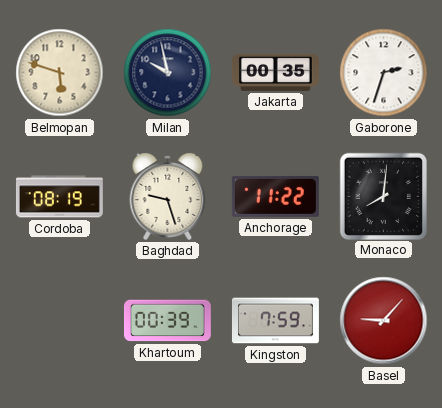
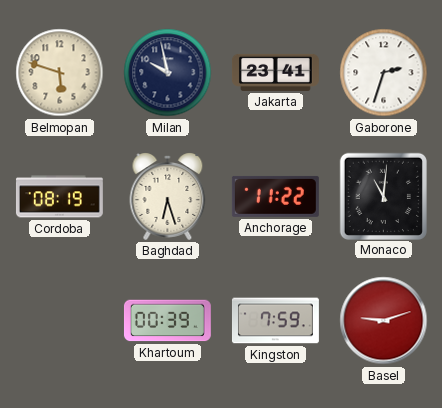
Jakarta: 00:35 -> 23:41 (275, 72)
Baghdad: 9:27 -> 6:27 (168, 196)
Monaco: 8:01 -> 11:01 (383, 196)
Basel: 9:07 -> 9:12 (384, 321)
